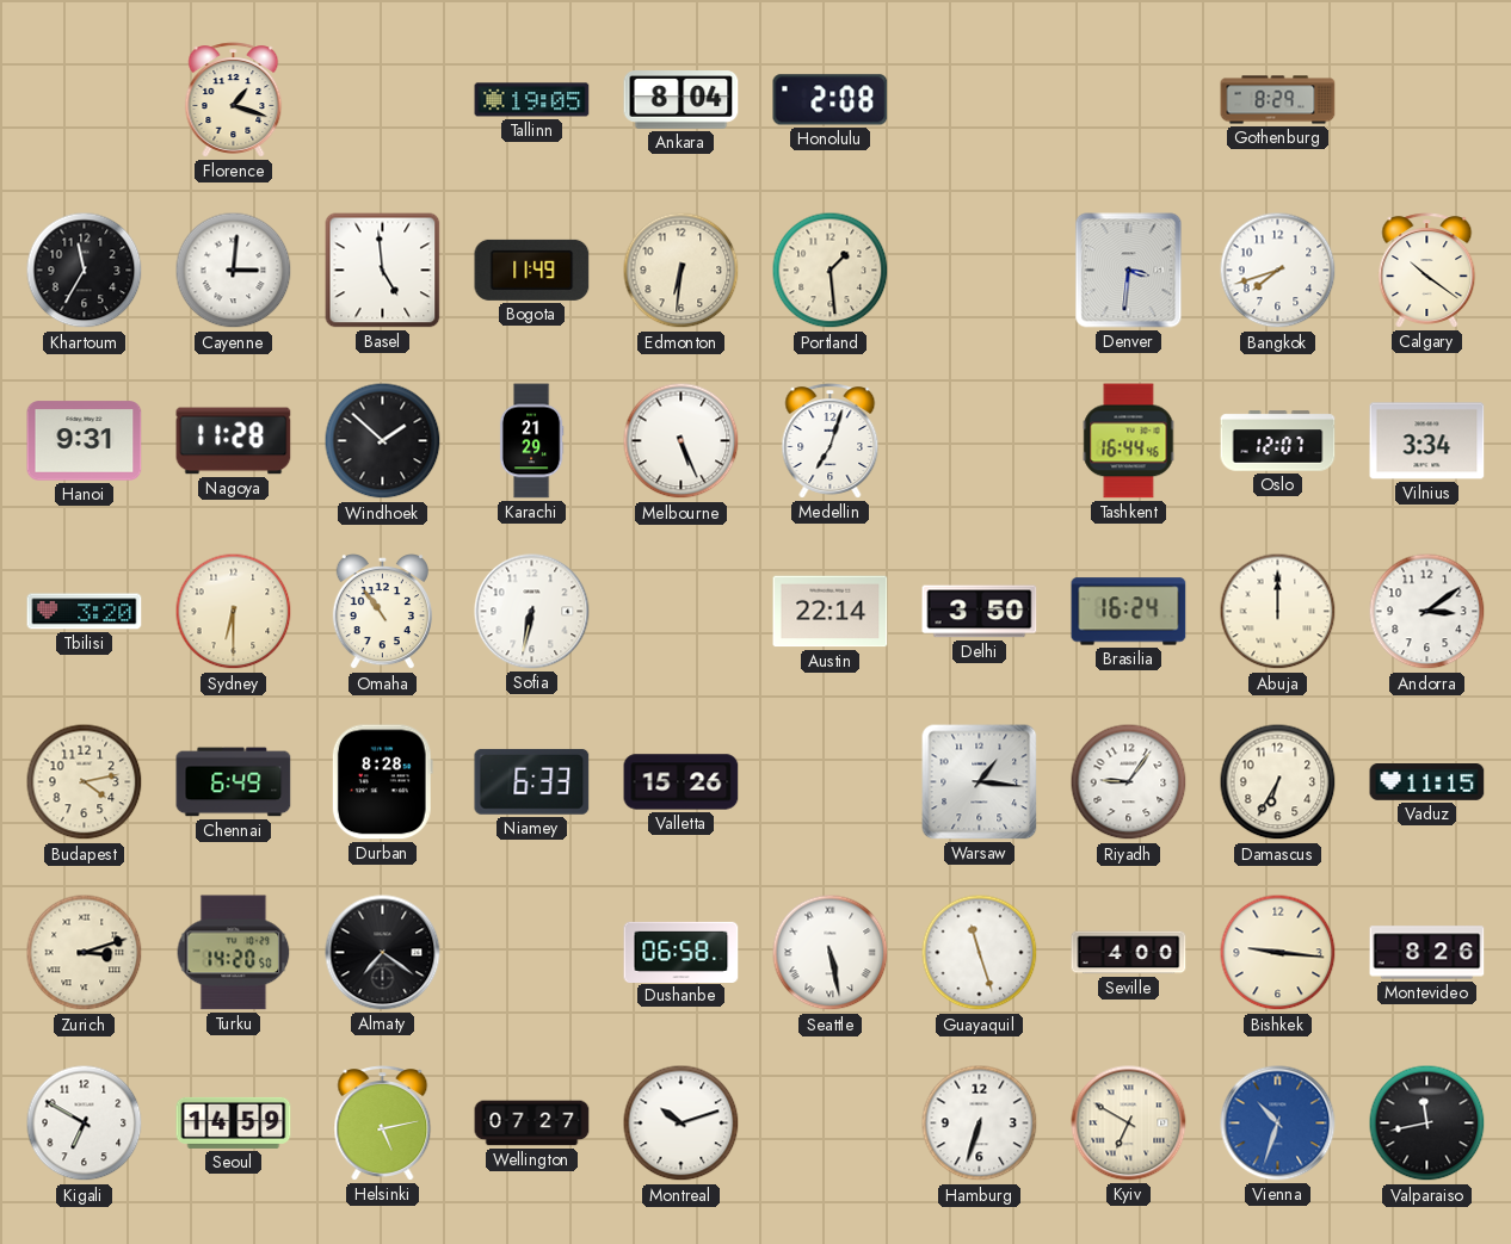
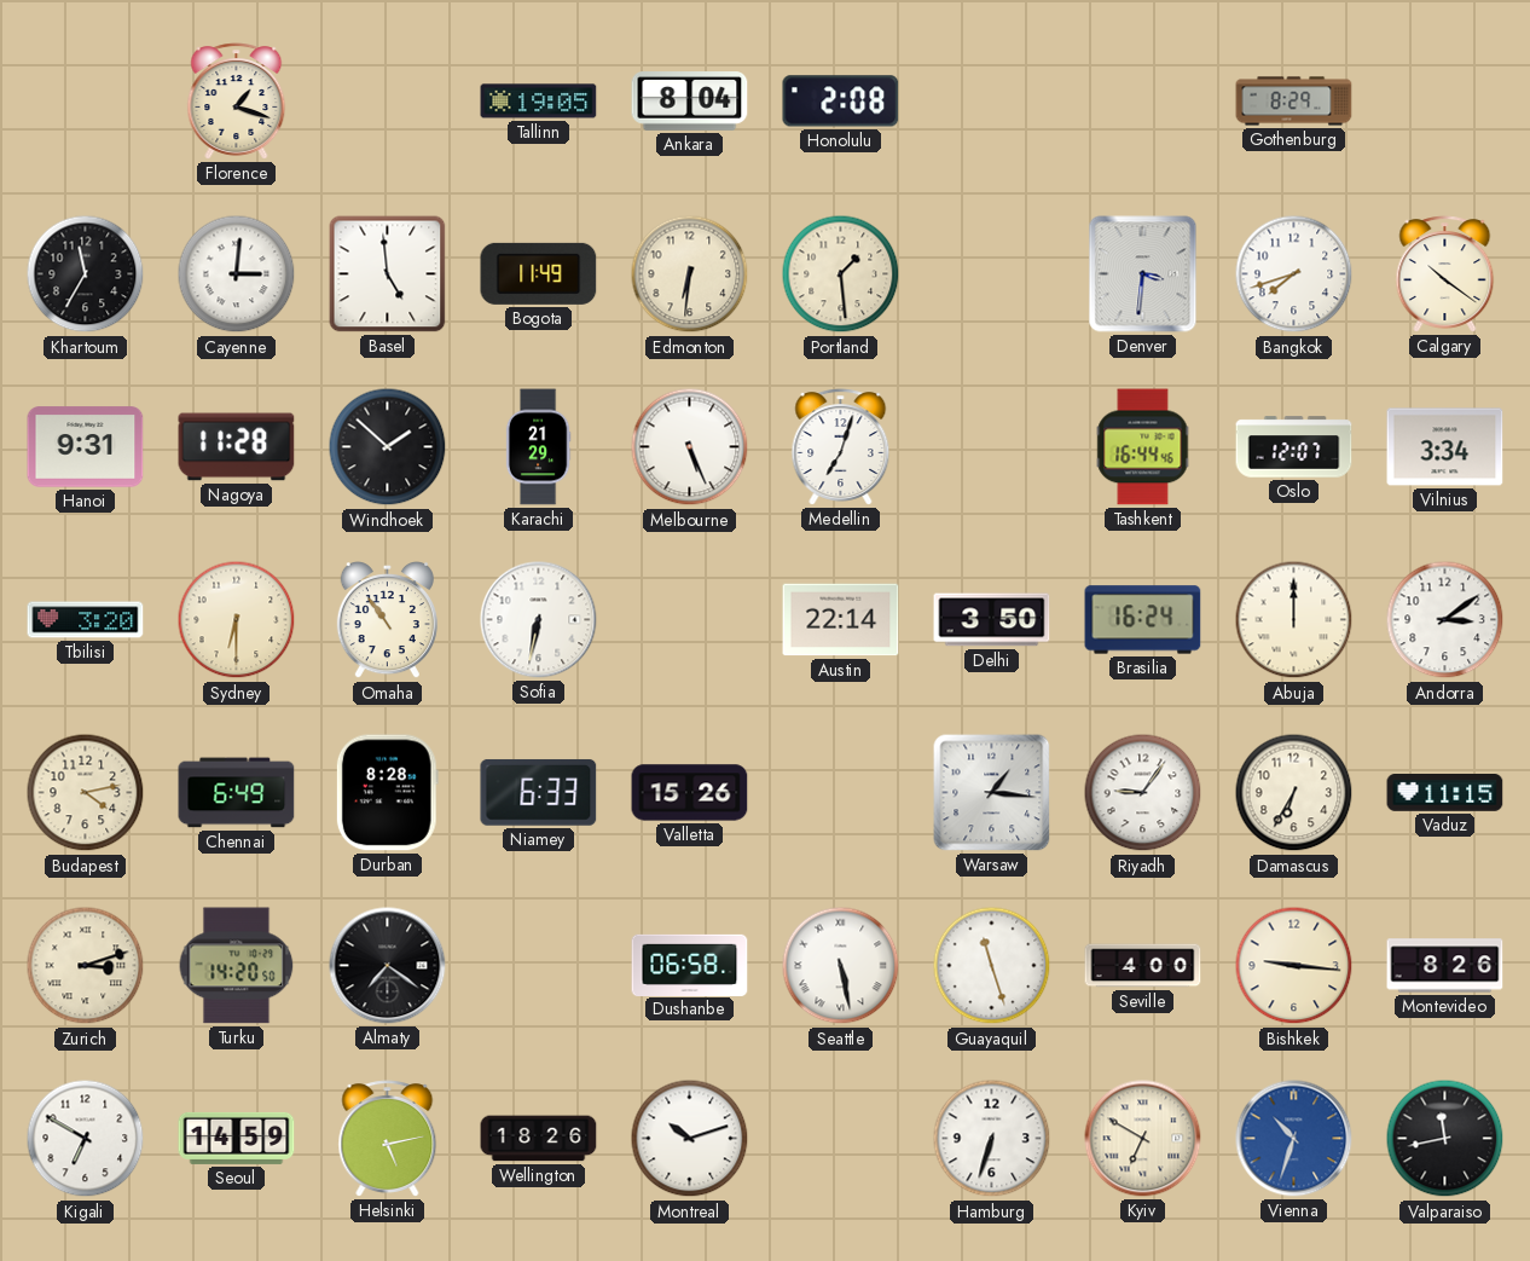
Wellington: 07:27 -> 18:26 (539, 1139)
